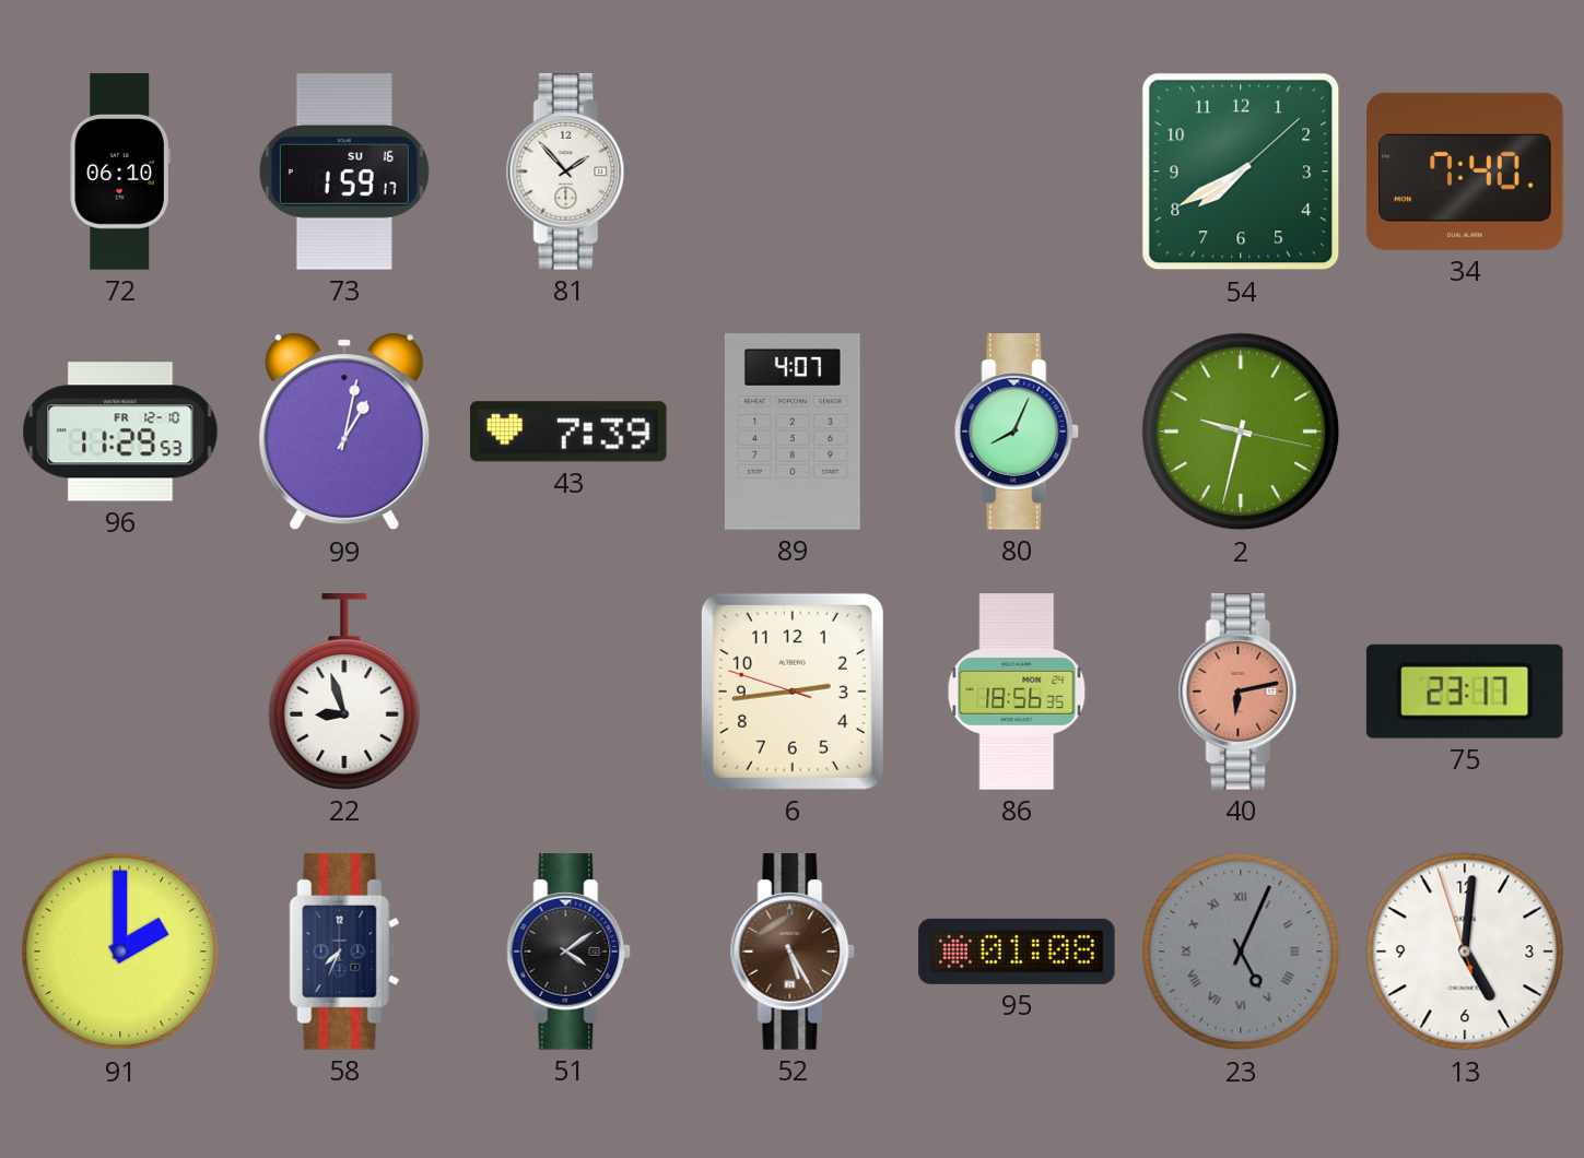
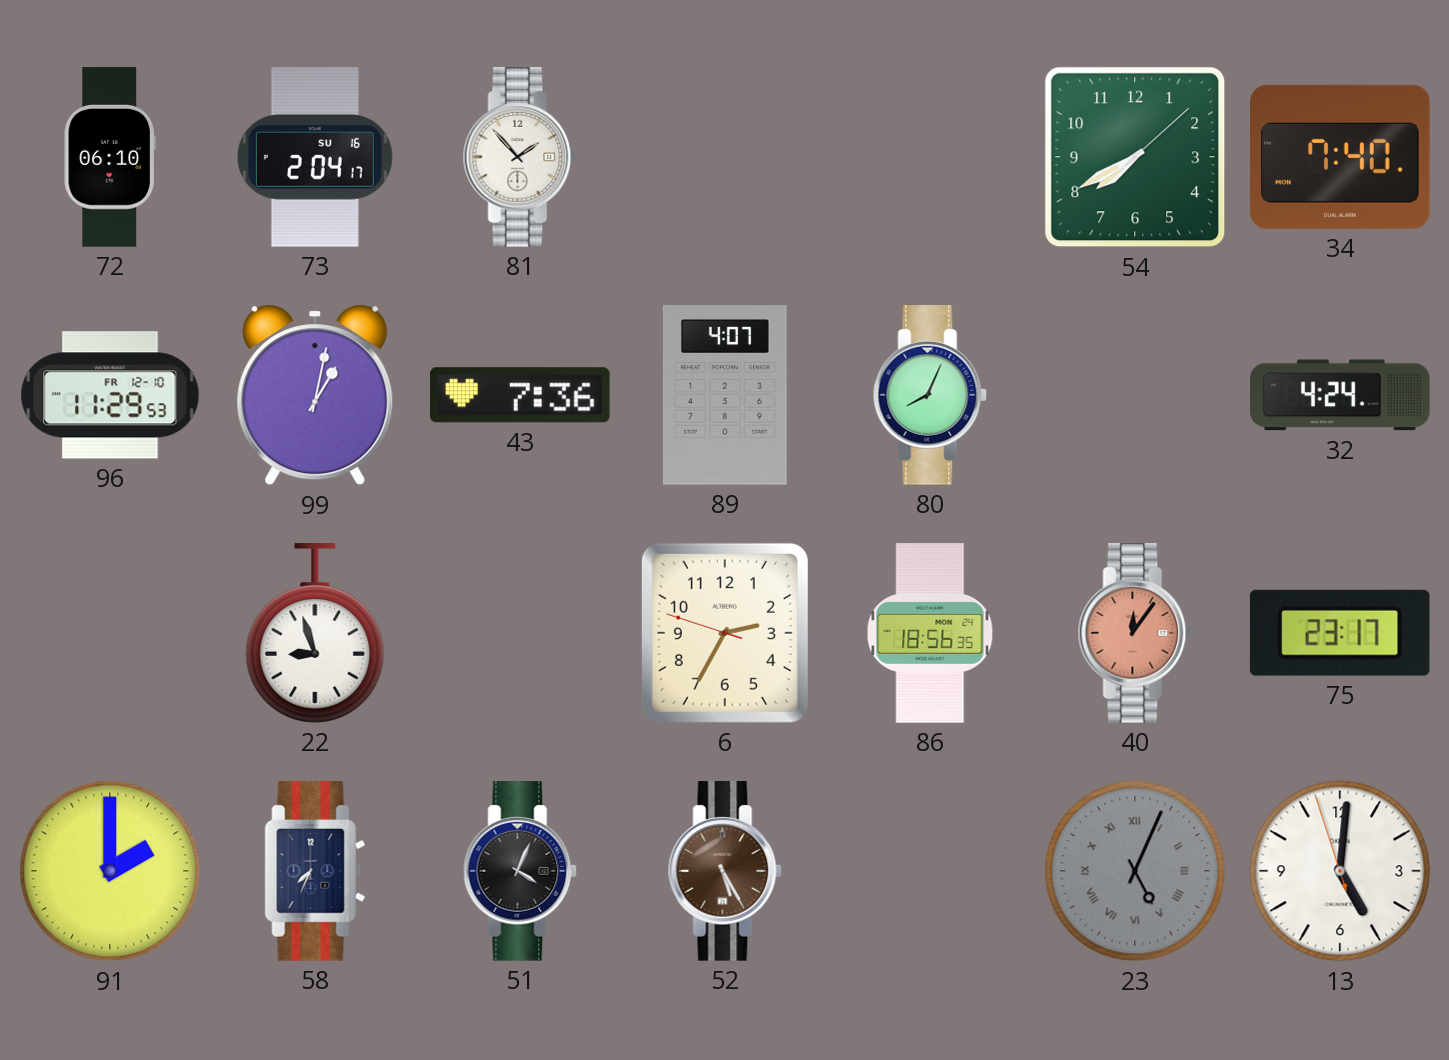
73: 1:59 -> 2:04 (315, 157)
43: 7:39 -> 7:36 (521, 395)
2: 9:32 -> none (1241, 432)
32: none -> 4:24 (1340, 395)
6: 2:43 -> 2:34 (725, 633)
40: 6:13 -> 12:06 (1135, 633)
51: 4:09 -> 4:04 (520, 871)
95: 01:08 -> none (1017, 952)
